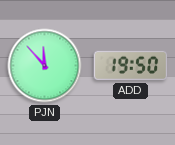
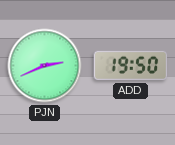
PJN: 11:53 -> 2:41 (45, 66)
